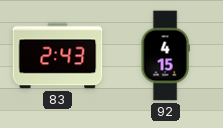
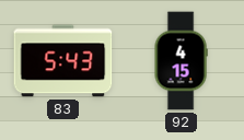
83: 2:43 -> 5:43 (63, 61)
